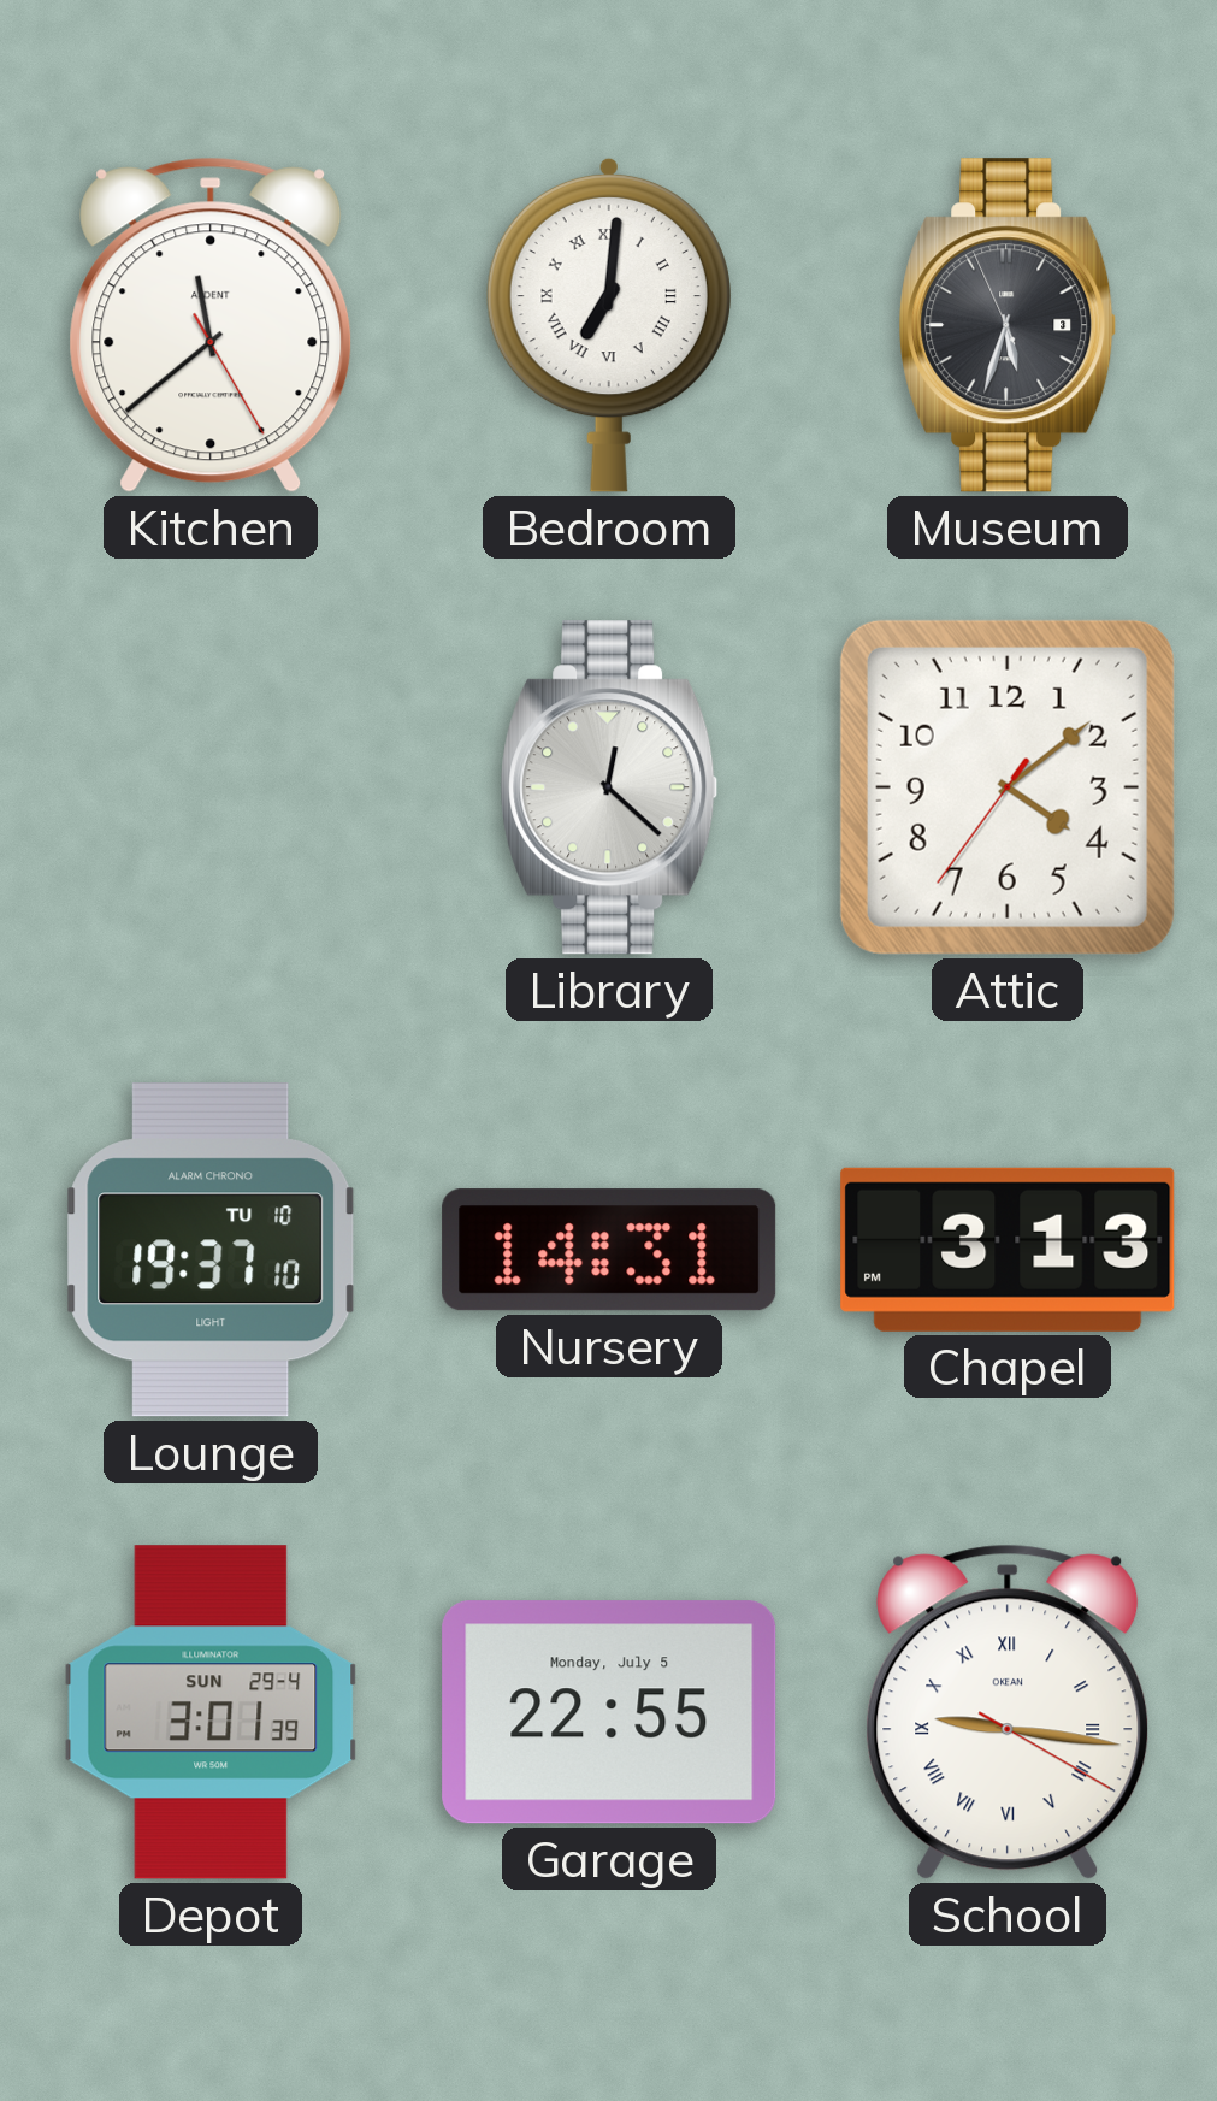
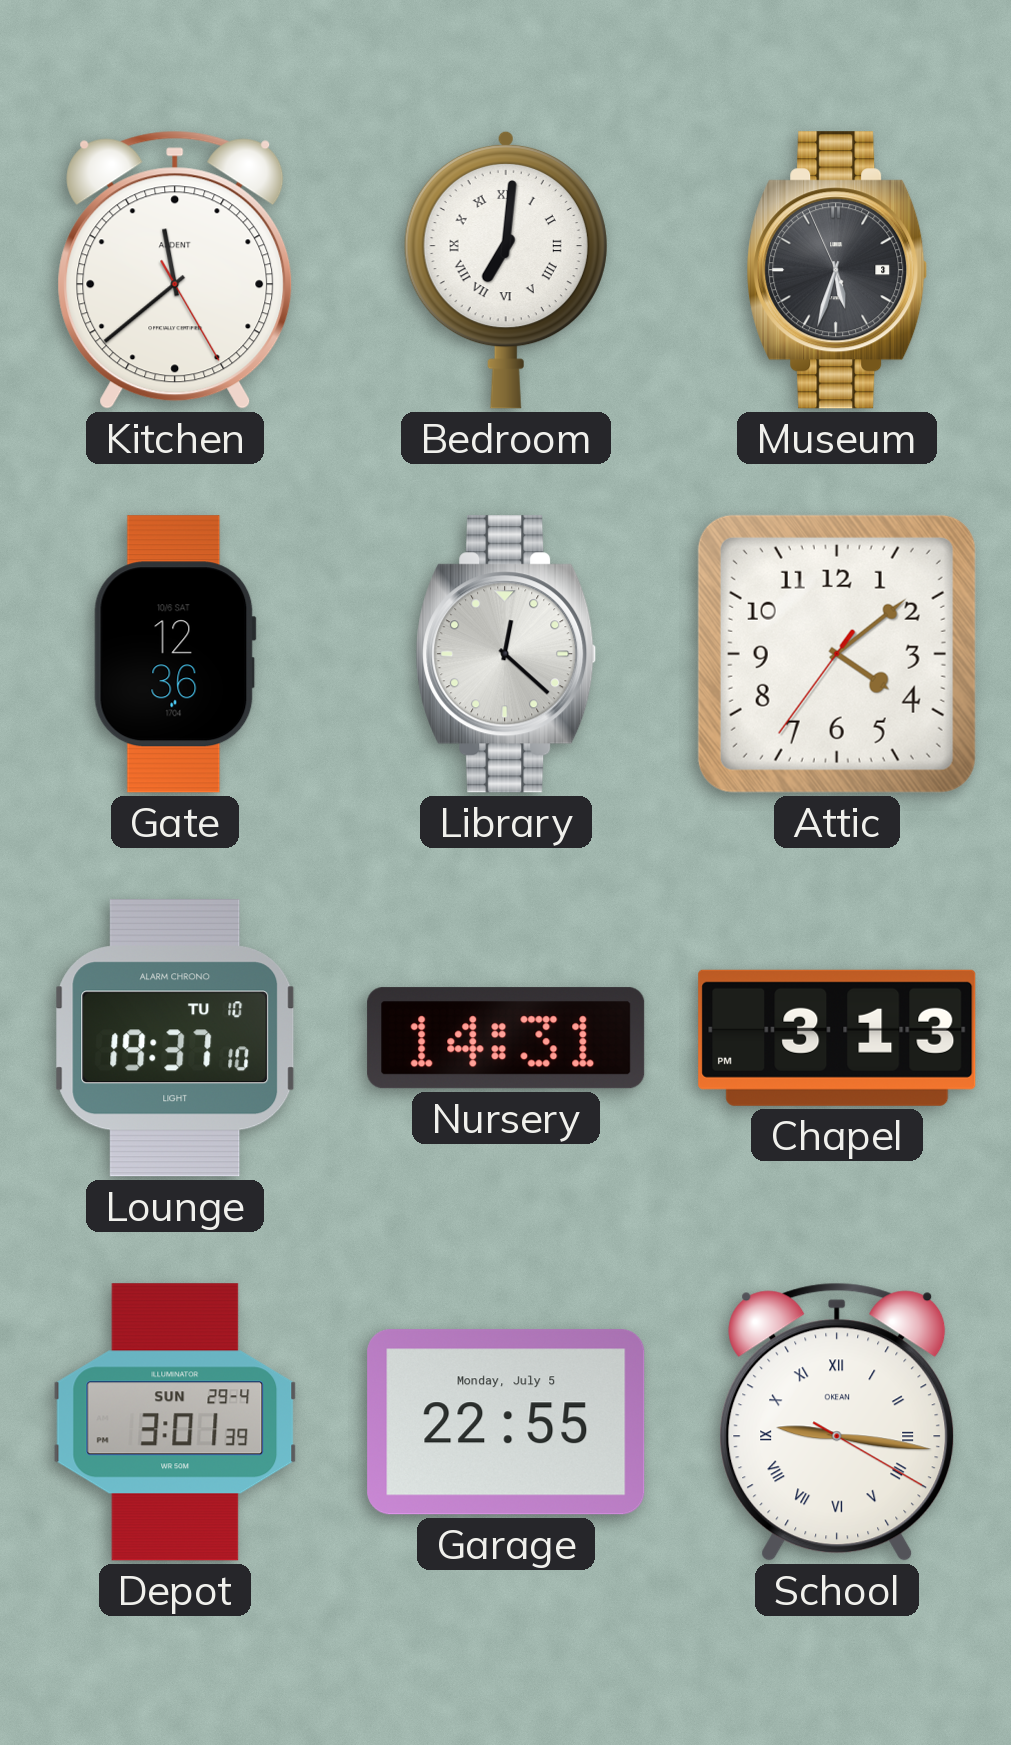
Gate: none -> 12:36 (175, 654)
